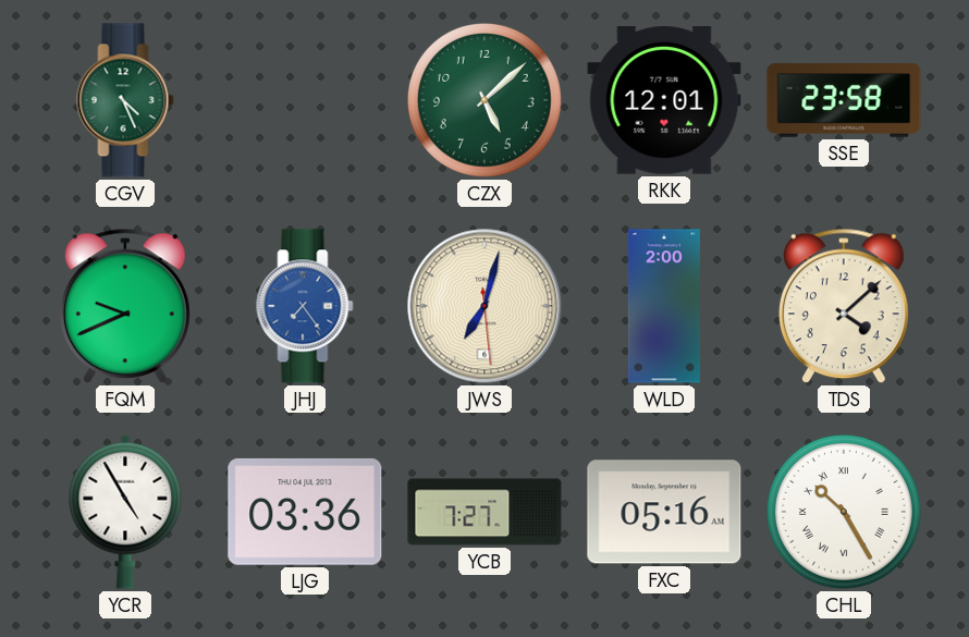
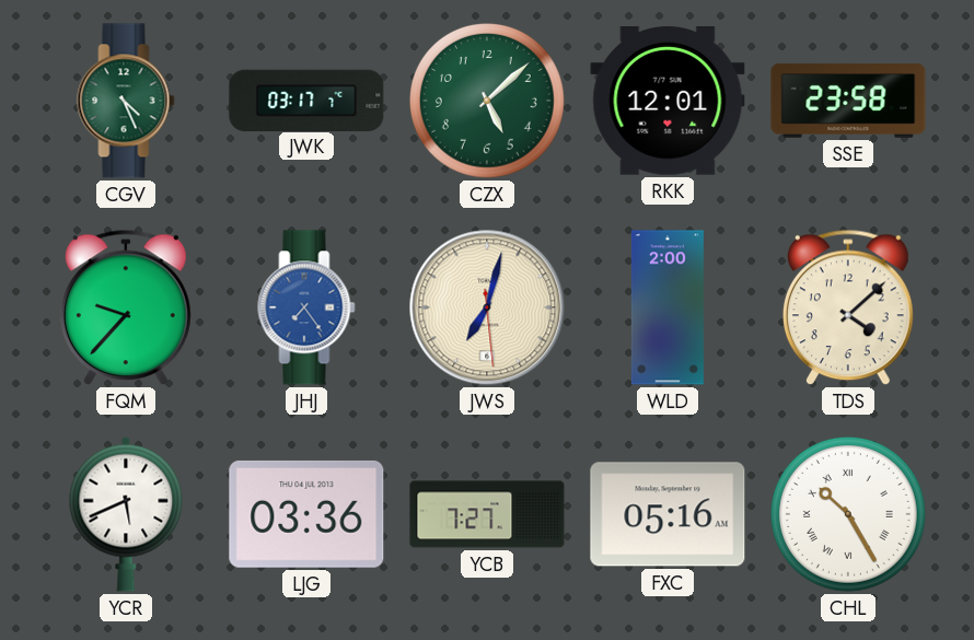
JWK: none -> 03:17 (306, 100)
FQM: 9:41 -> 9:37 (126, 307)
YCR: 4:55 -> 5:41 (126, 514)
